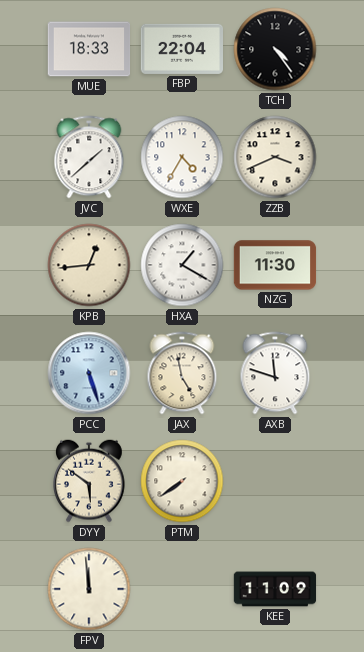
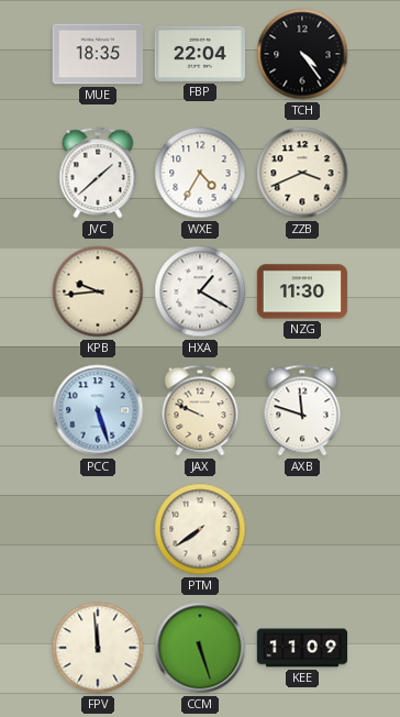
MUE: 18:33 -> 18:35 (98, 54)
KPB: 12:44 -> 9:44 (98, 291)
JAX: 4:58 -> 9:49 (200, 410)
DYY: 5:51 -> none (90, 481)
CCM: none -> 5:27 (200, 648)
